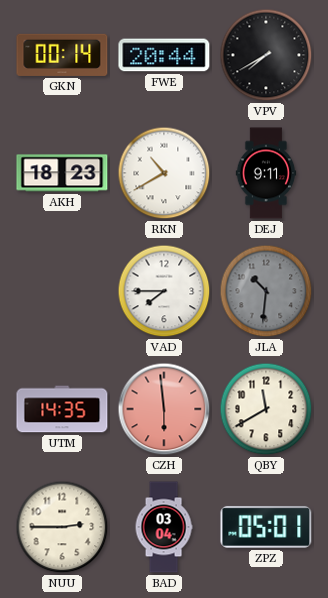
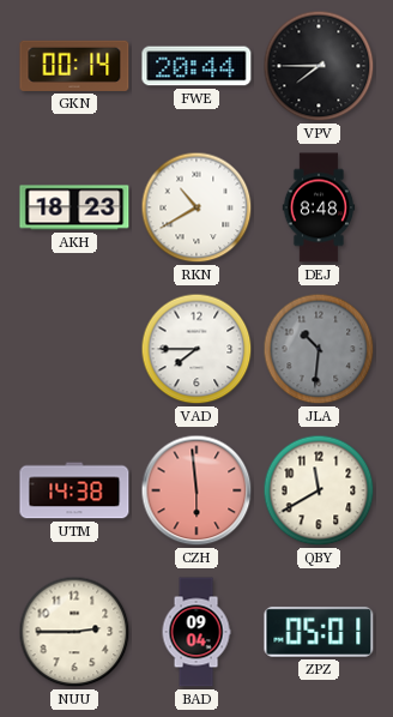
VPV: 7:40 -> 7:45 (319, 66)
DEJ: 9:11 -> 8:48 (319, 207)
UTM: 14:35 -> 14:38 (74, 490)
BAD: 03:04 -> 09:04 (196, 632)
